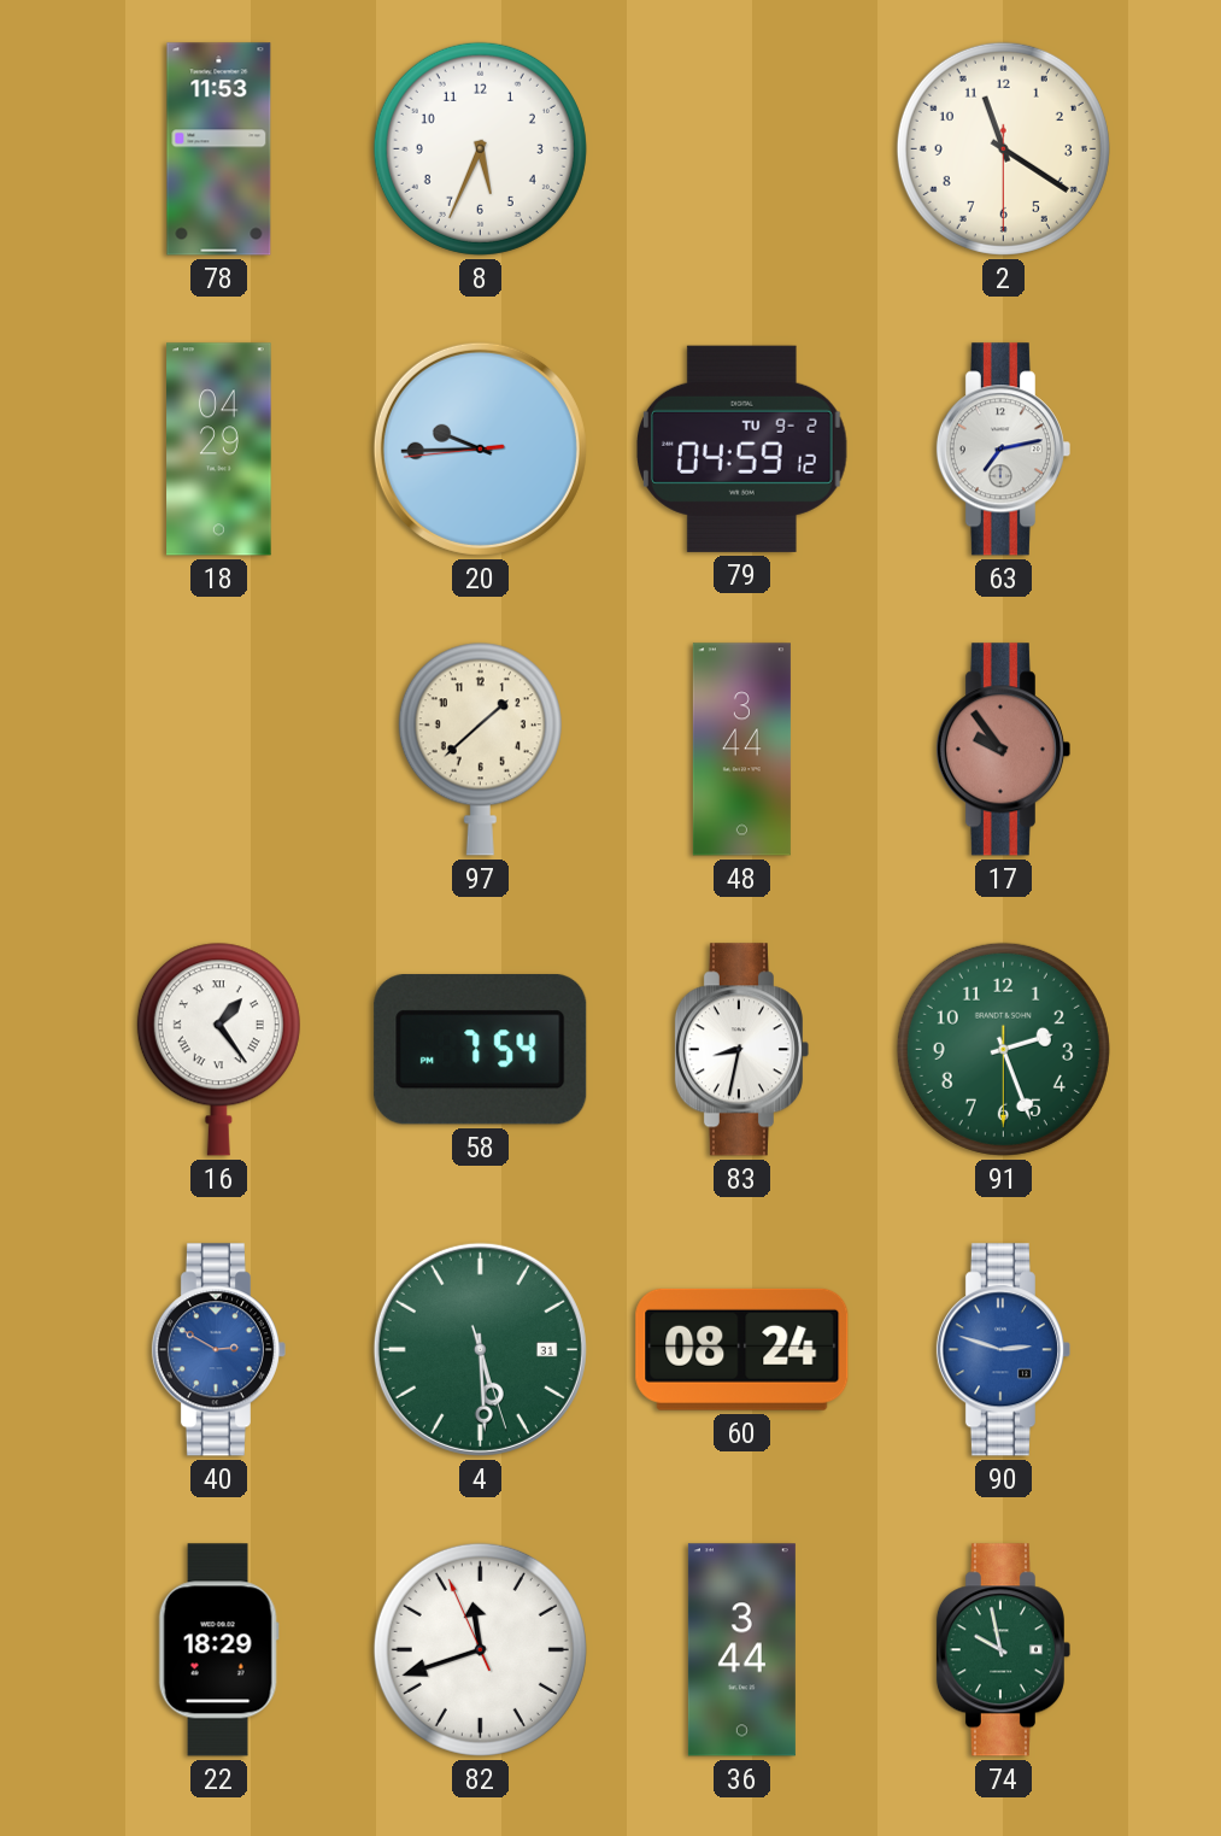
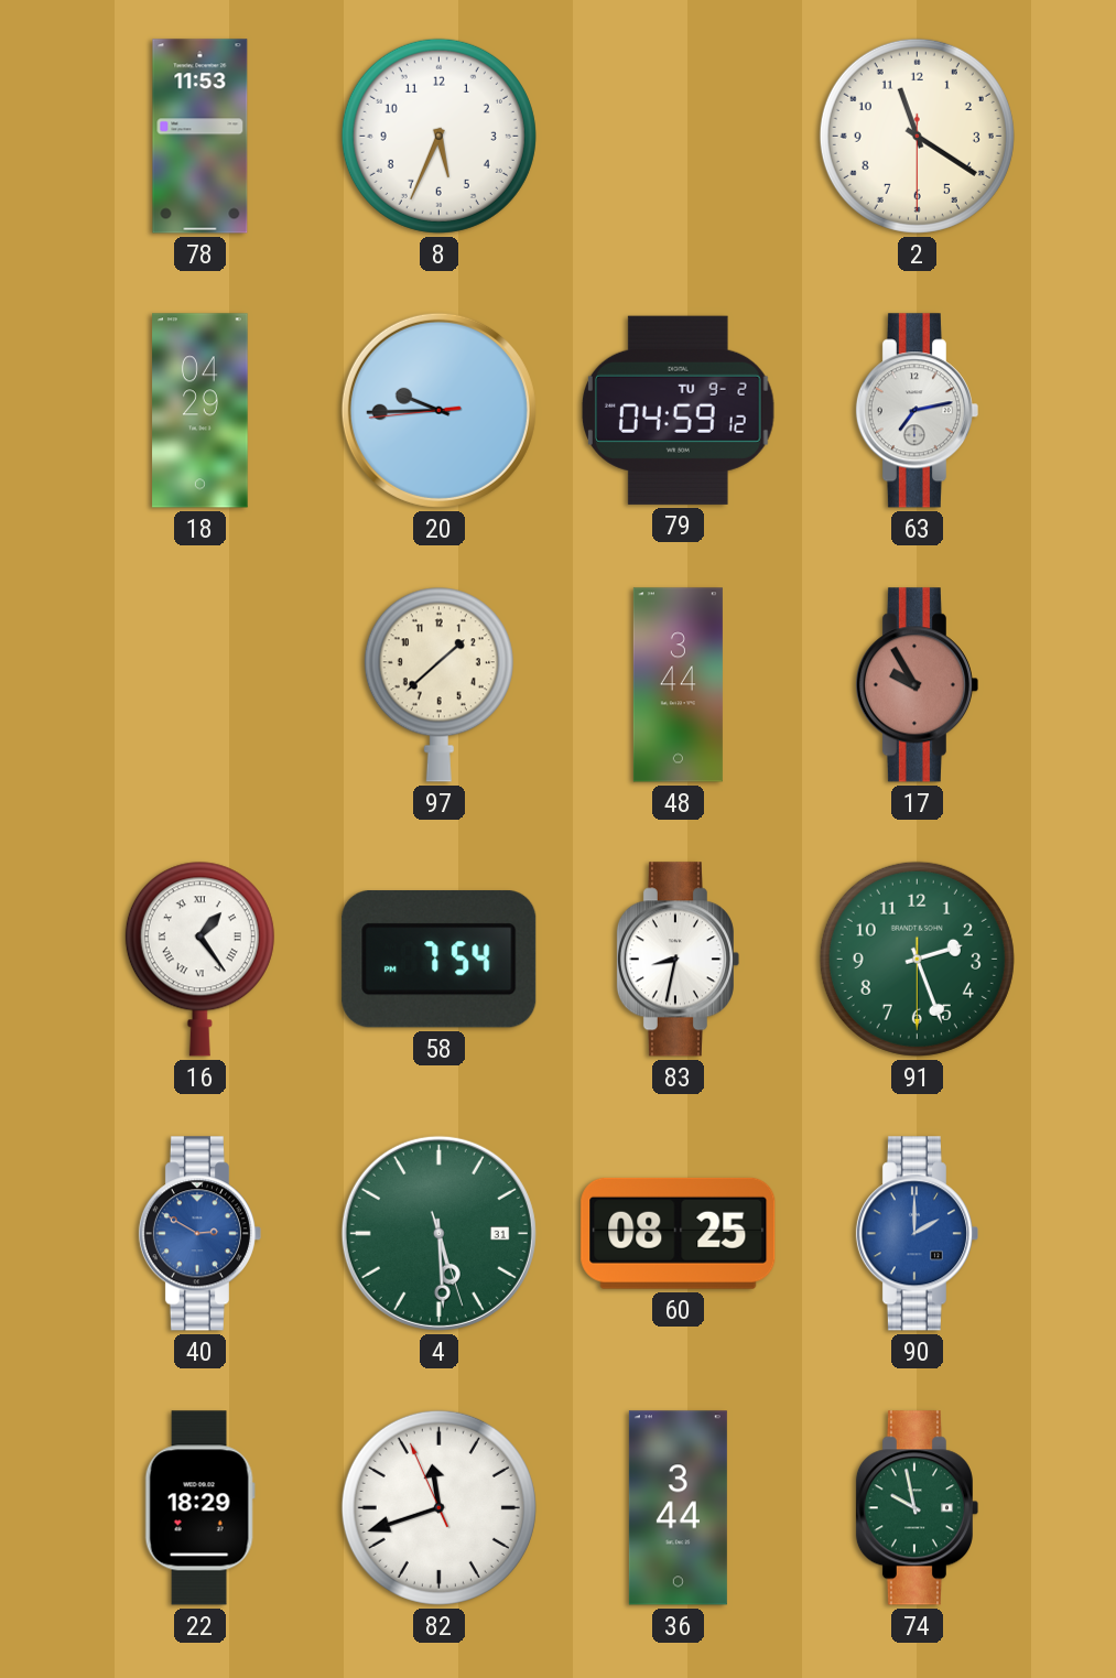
17: 9:54 -> 9:55 (917, 685)
60: 08:24 -> 08:25 (679, 1233)
90: 2:48 -> 2:00 (917, 1234)
